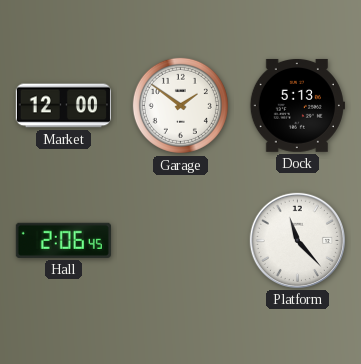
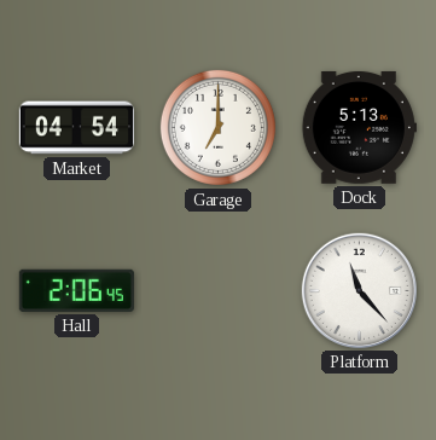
Market: 12:00 -> 04:54 (76, 128)
Garage: 1:51 -> 7:00 (217, 127)
